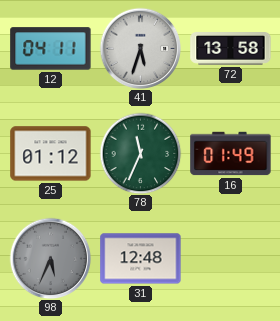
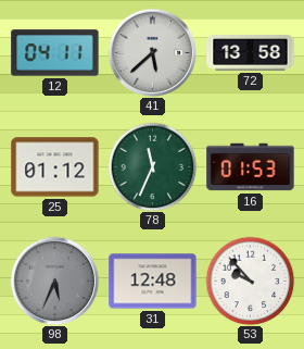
41: 5:33 -> 5:38 (152, 52)
16: 01:49 -> 01:53 (251, 167)
53: none -> 9:53 (250, 281)
